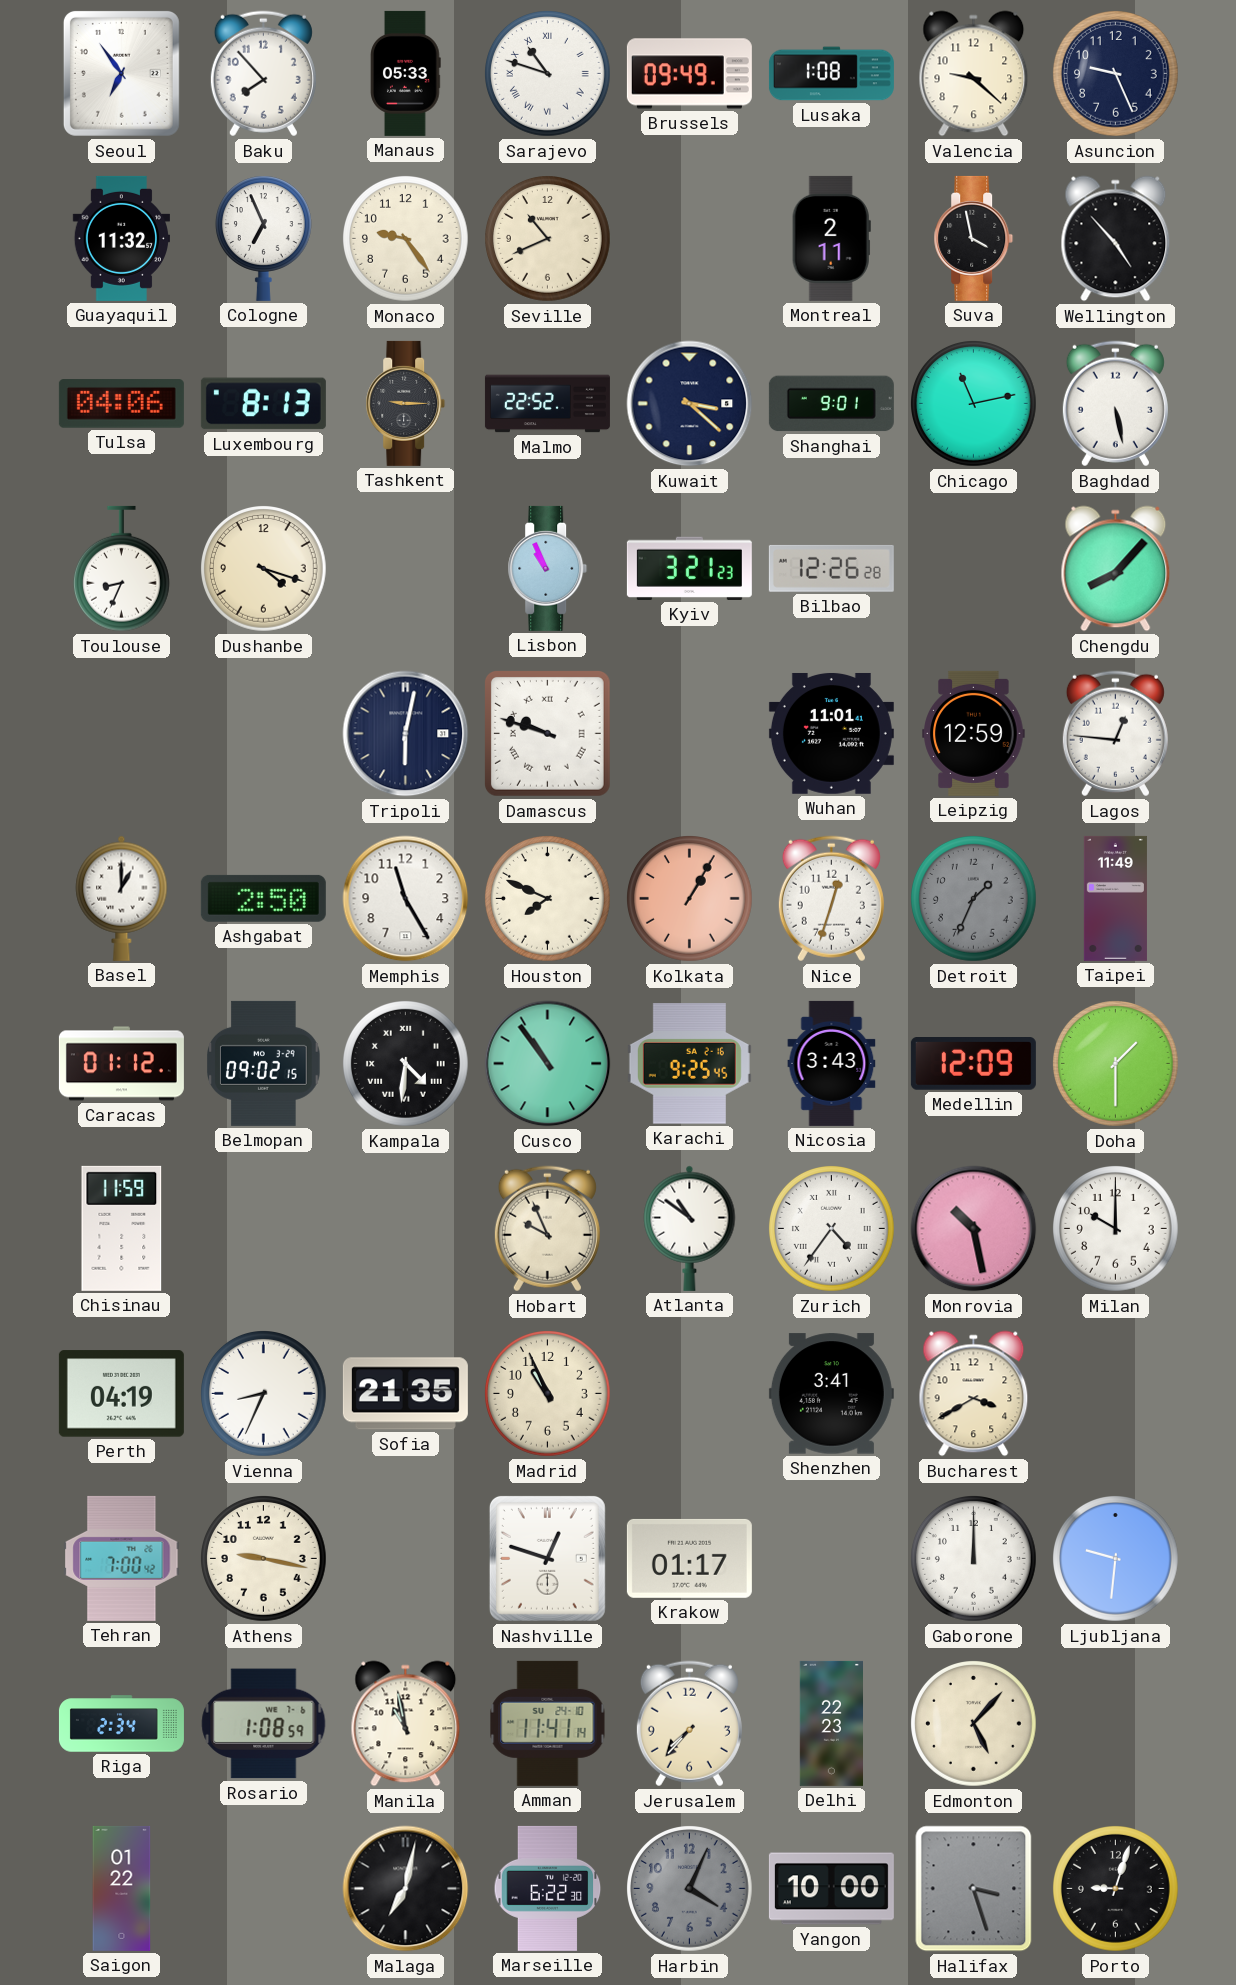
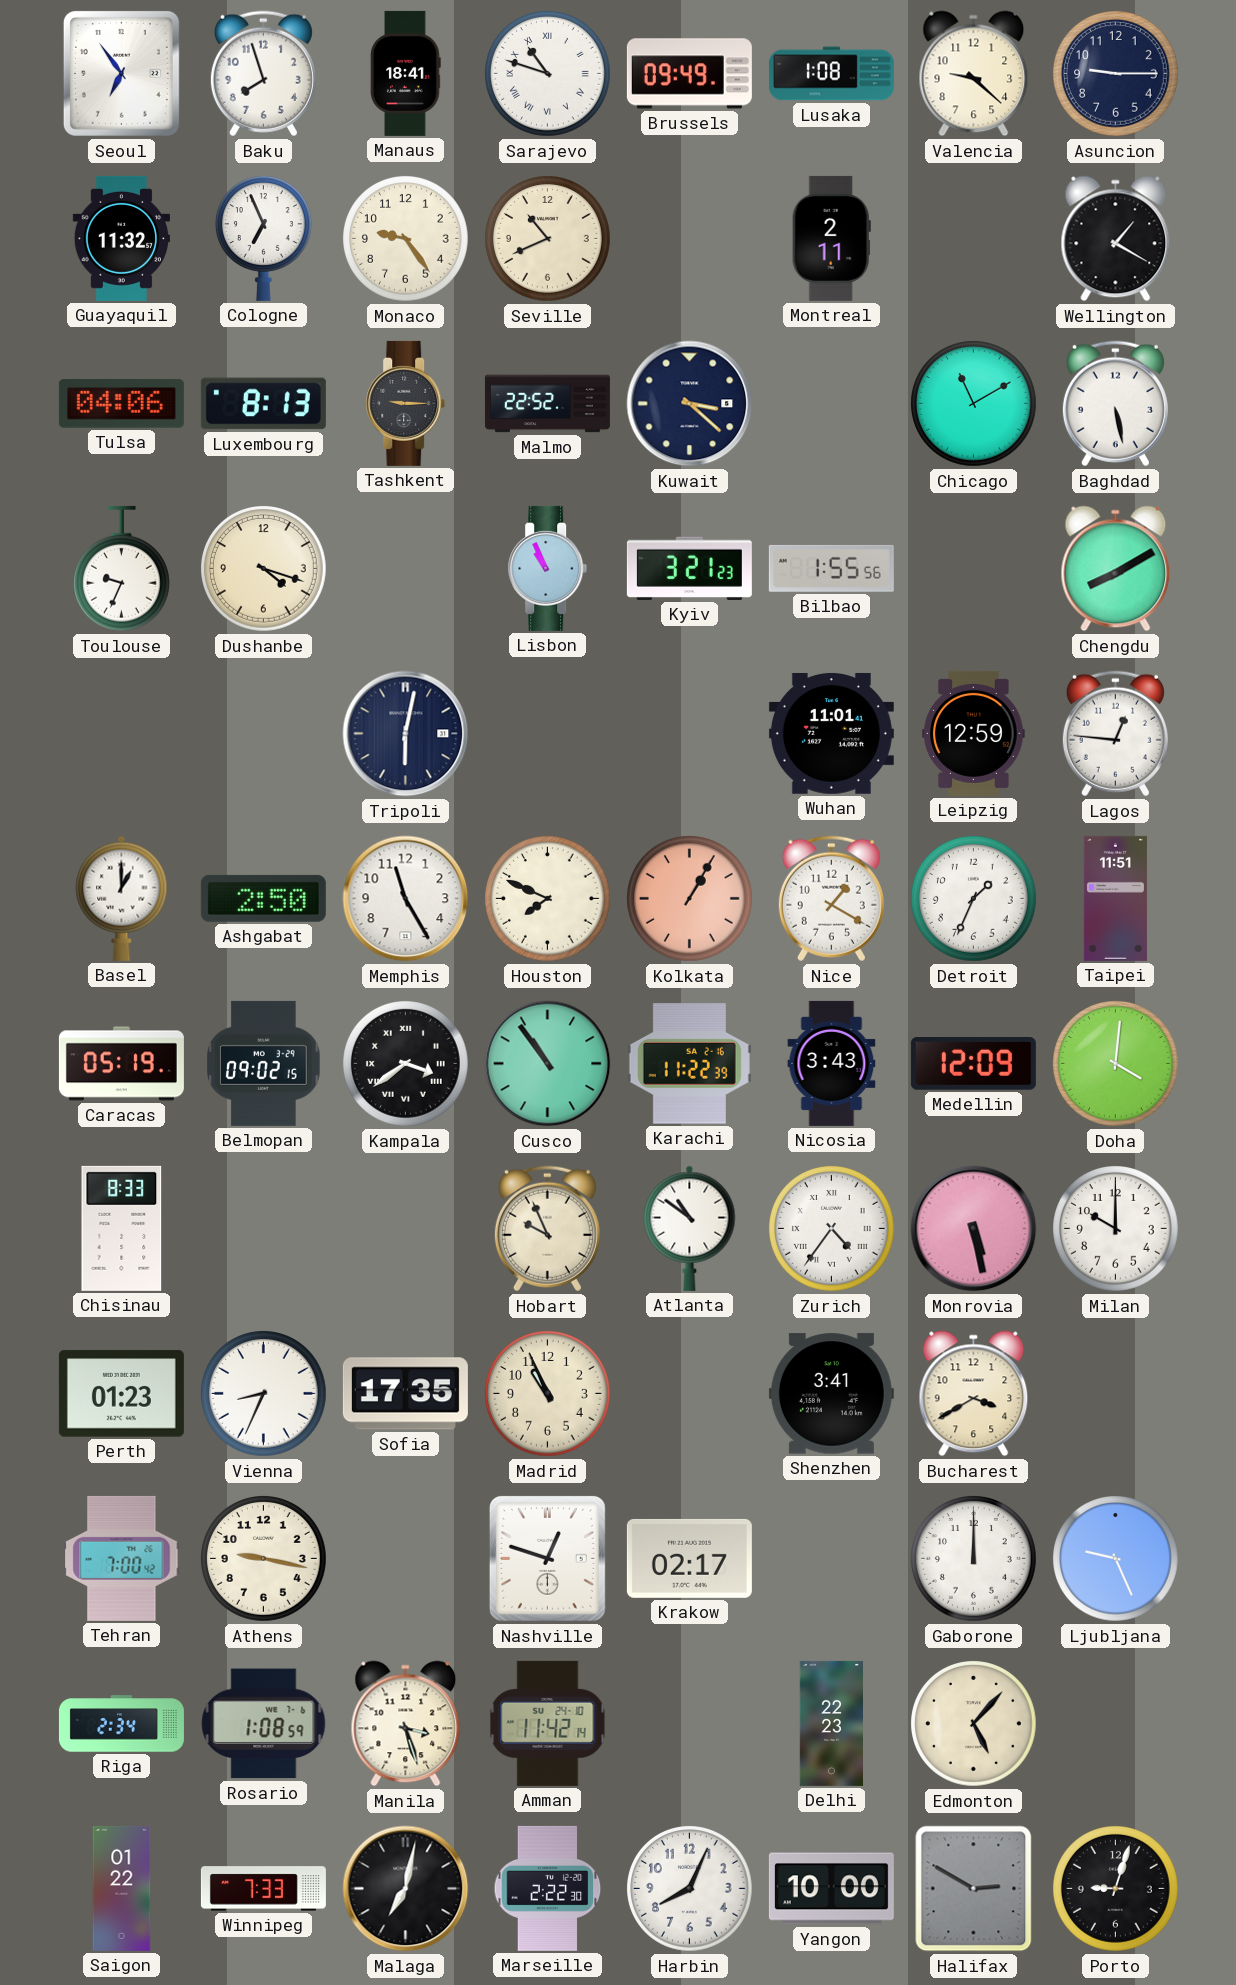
Baku: 7:53 -> 7:57 (263, 74)
Manaus: 05:33 -> 18:41 (406, 73)
Asuncion: 9:26 -> 9:15 (1116, 74)
Suva: 3:58 -> none (974, 238)
Wellington: 4:53 -> 1:20 (1116, 239)
Shanghai: 9:01 -> none (831, 404)
Chicago: 11:13 -> 11:10 (974, 404)
Toulouse: 8:34 -> 9:34 (121, 569)
Bilbao: 12:26 -> 1:55 (831, 568)
Chengdu: 8:07 -> 8:10 (1116, 569)
Damascus: 9:48 -> none (548, 734)
Nice: 12:33 -> 1:20 (831, 899)
Detroit dial: grey -> white (974, 899)
Taipei: 11:49 -> 11:51 (1115, 898)
Caracas: 01:12 -> 05:19 (121, 1064)
Kampala: 4:31 -> 3:39 (406, 1064)
Karachi: 9:25 -> 11:22 (689, 1064)
Doha: 1:30 -> 4:01 (1116, 1064)
Chisinau: 11:59 -> 8:33 (122, 1228)
Monrovia: 10:28 -> 5:28 (974, 1229)
Perth: 04:19 -> 01:23 (121, 1394)
Sofia: 21:35 -> 17:35 (405, 1394)
Krakow: 01:17 -> 02:17 (689, 1558)
Ljubljana: 9:31 -> 9:26 (1116, 1559)
Manila: 10:58 -> 3:27 (406, 1724)
Amman: 11:41 -> 11:42 (548, 1723)
Jerusalem: 7:37 -> none (689, 1724)
Winnipeg: none -> 7:33 (263, 1889)
Marseille: 6:22 -> 2:22 (548, 1888)
Harbin: 4:04 -> 8:04 (690, 1889)
Harbin dial: grey -> white (690, 1889)
Halifax: 3:27 -> 2:50 (974, 1889)
